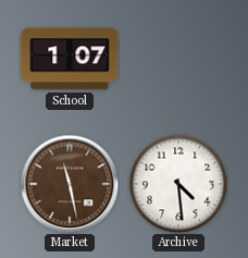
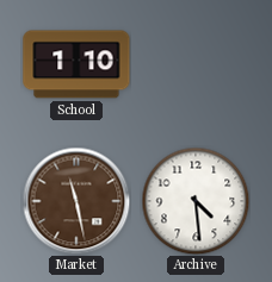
School: 1:07 -> 1:10 (76, 64)
